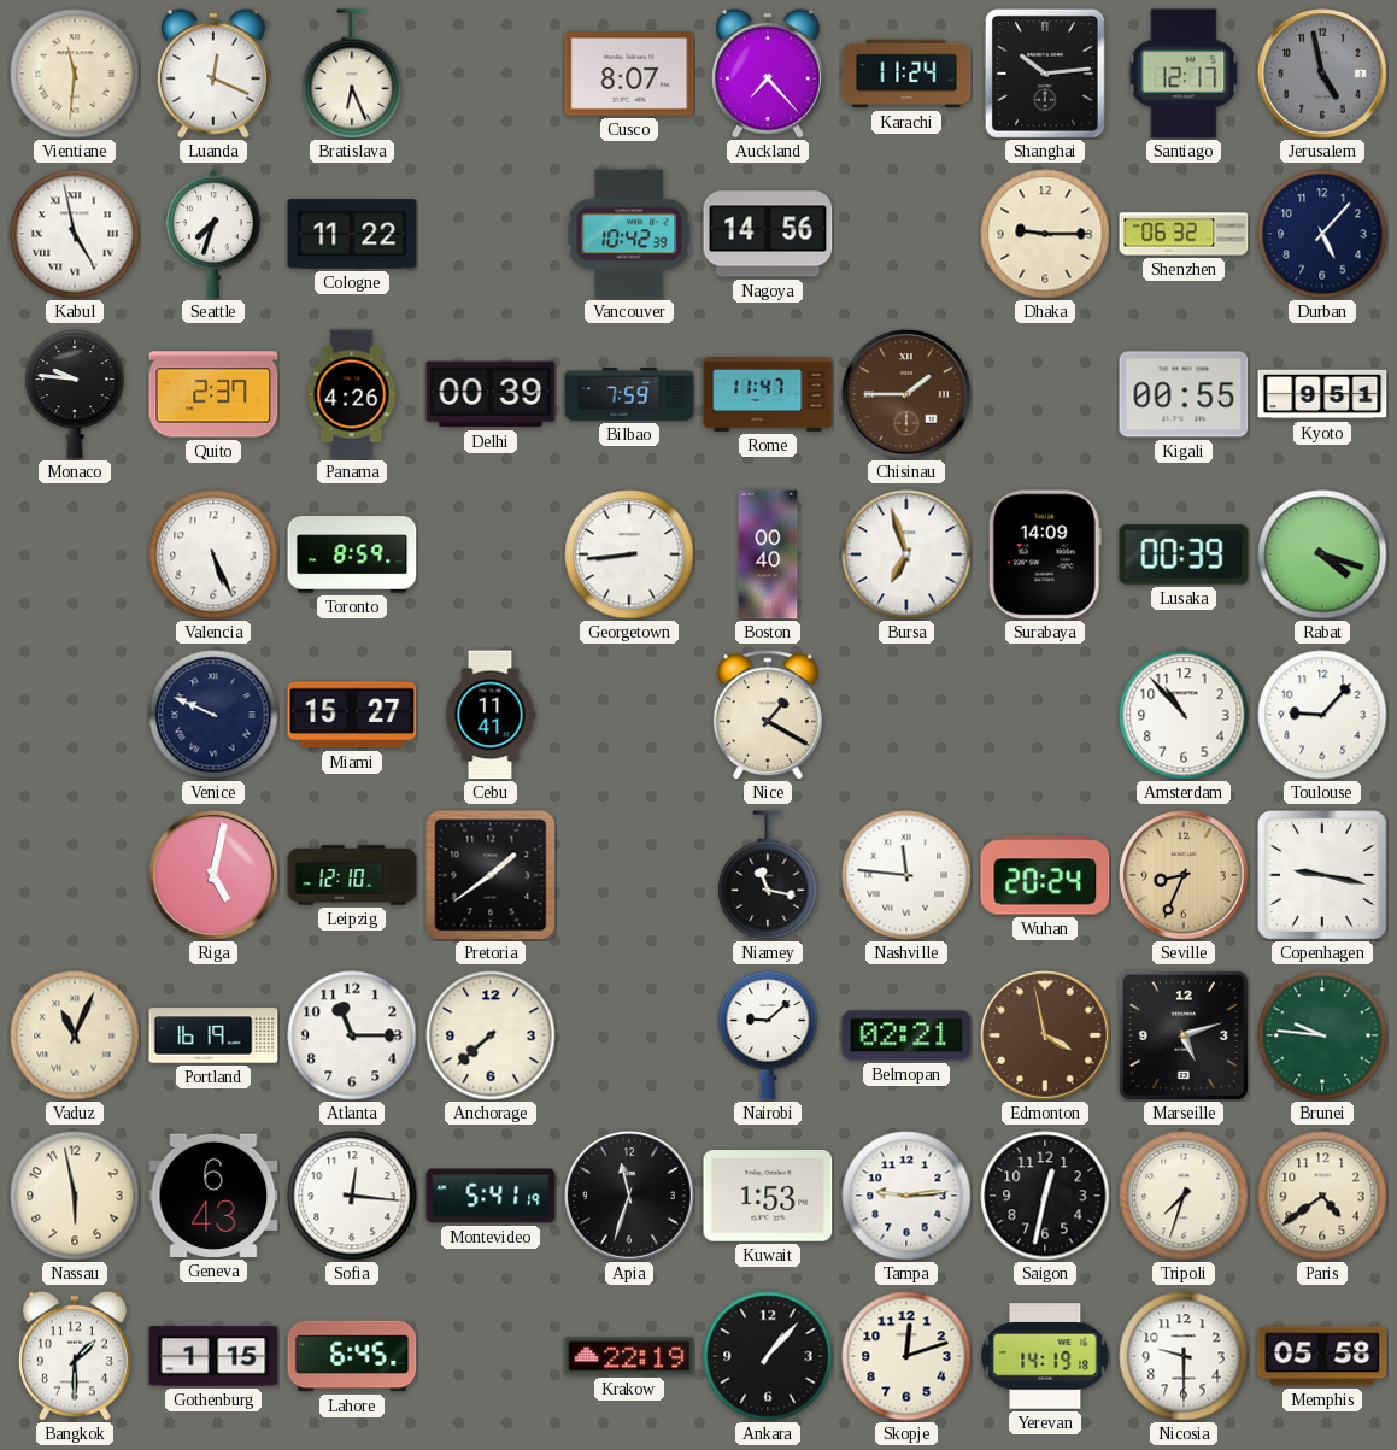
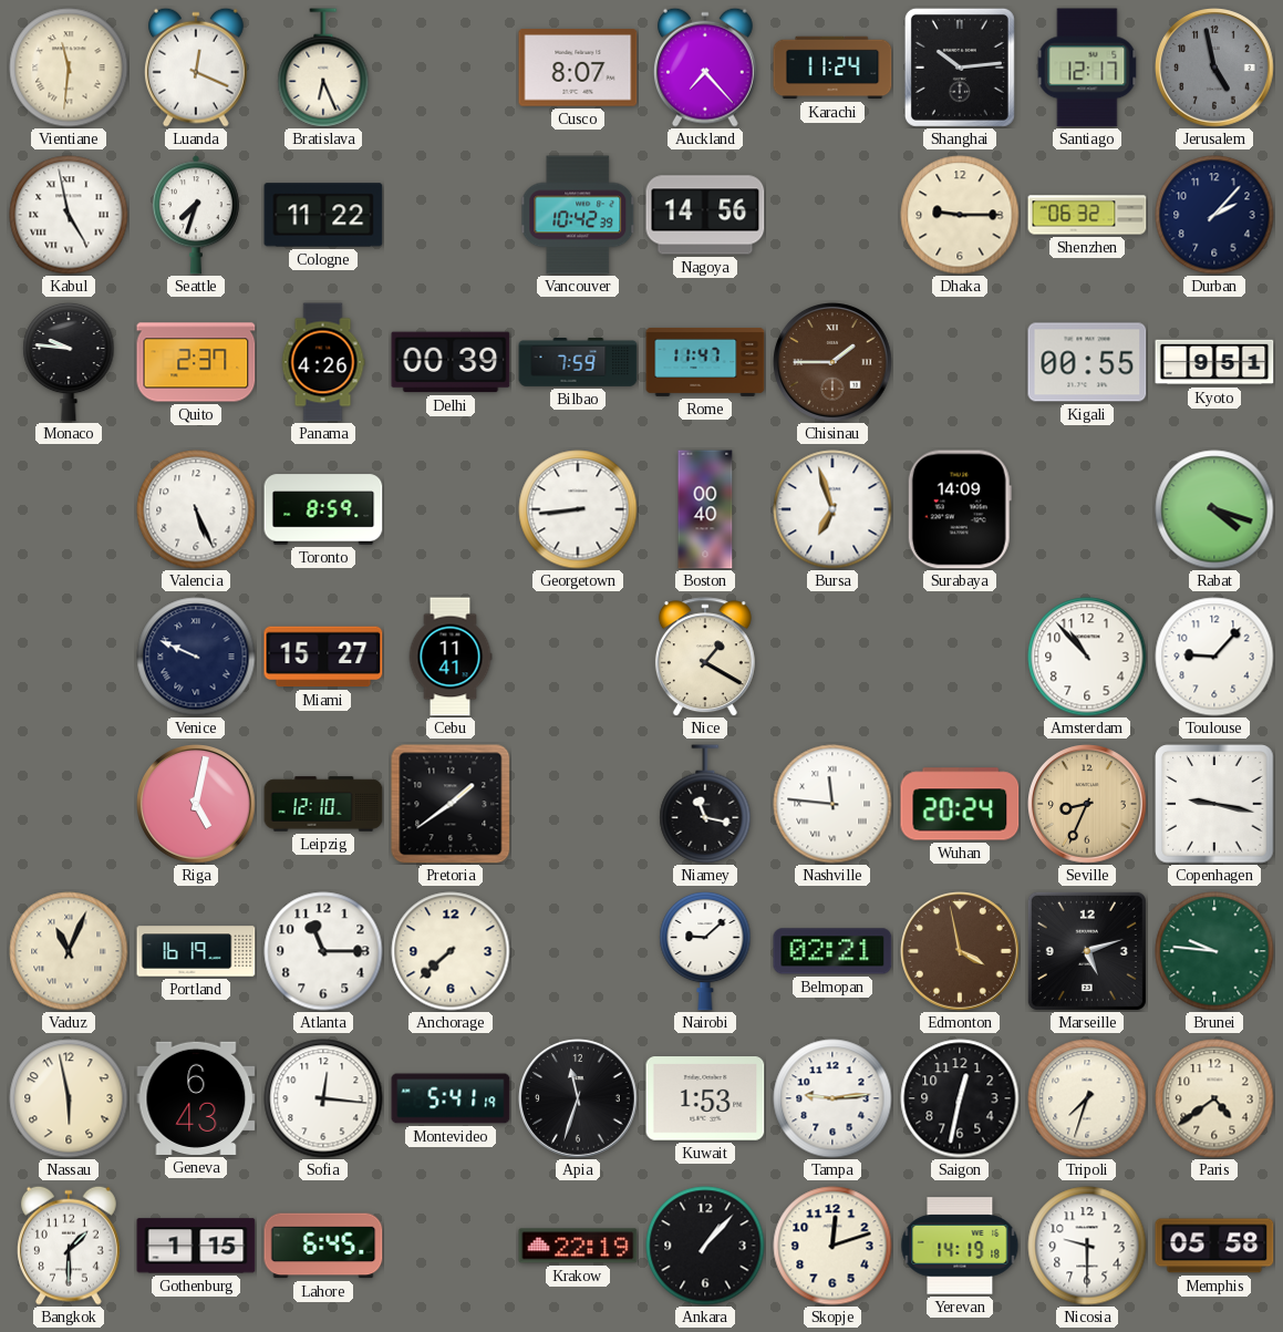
Durban: 5:07 -> 2:07 (1214, 215)
Lusaka: 00:39 -> none (1184, 554)
